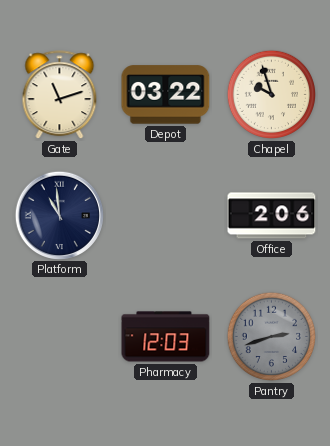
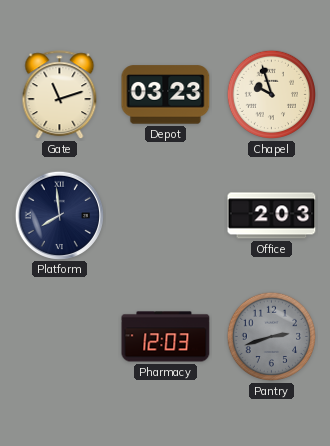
Depot: 03:22 -> 03:23 (166, 95)
Platform: 10:59 -> 7:59 (59, 215)
Office: 2:06 -> 2:03 (272, 216)
